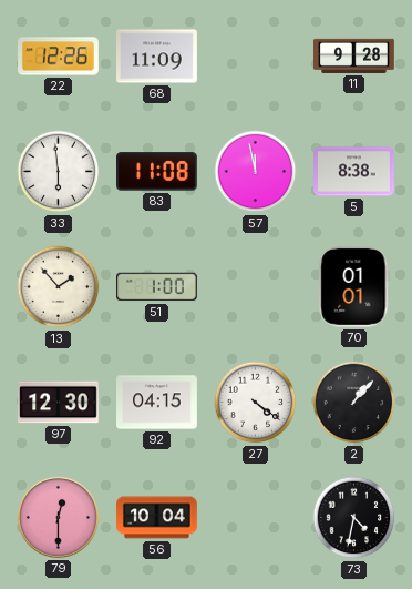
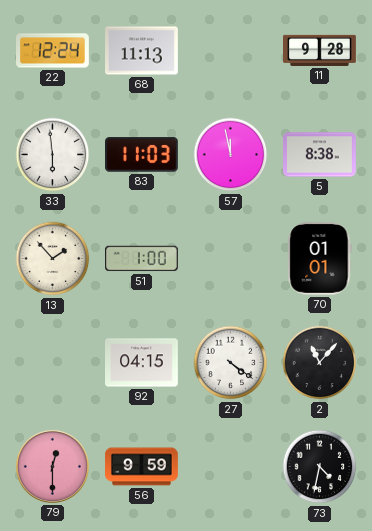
22: 12:26 -> 12:24 (53, 51)
68: 11:09 -> 11:13 (142, 51)
83: 11:08 -> 11:03 (142, 155)
97: 12:30 -> none (59, 403)
2: 1:07 -> 11:07 (320, 363)
56: 10:04 -> 9:59 (142, 467)
